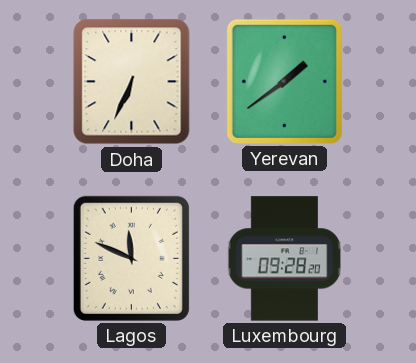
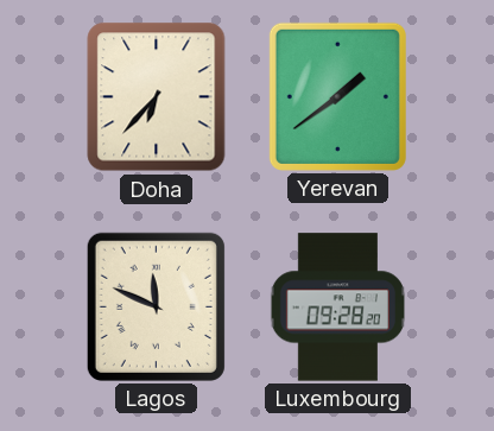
Doha: 6:34 -> 6:37 (157, 97)
